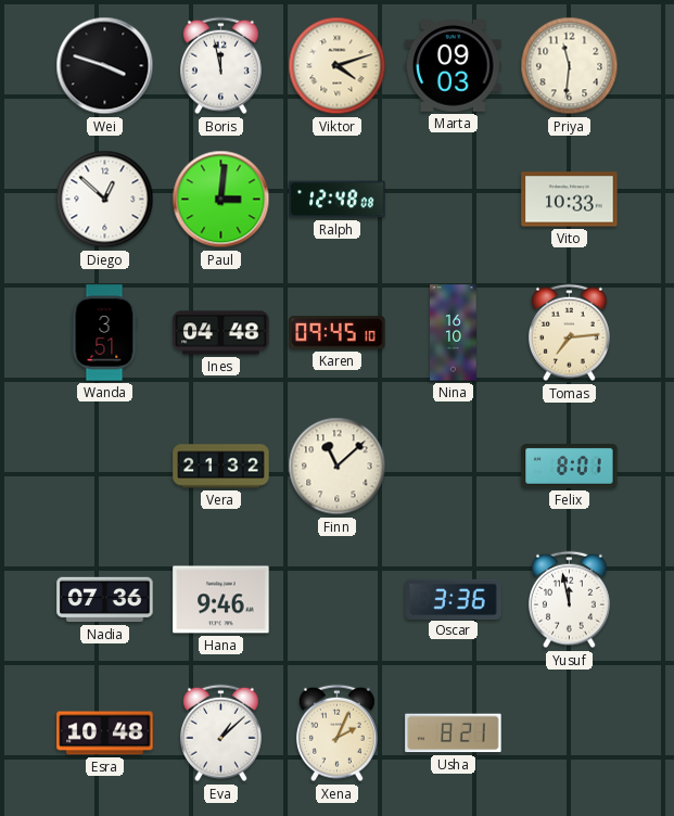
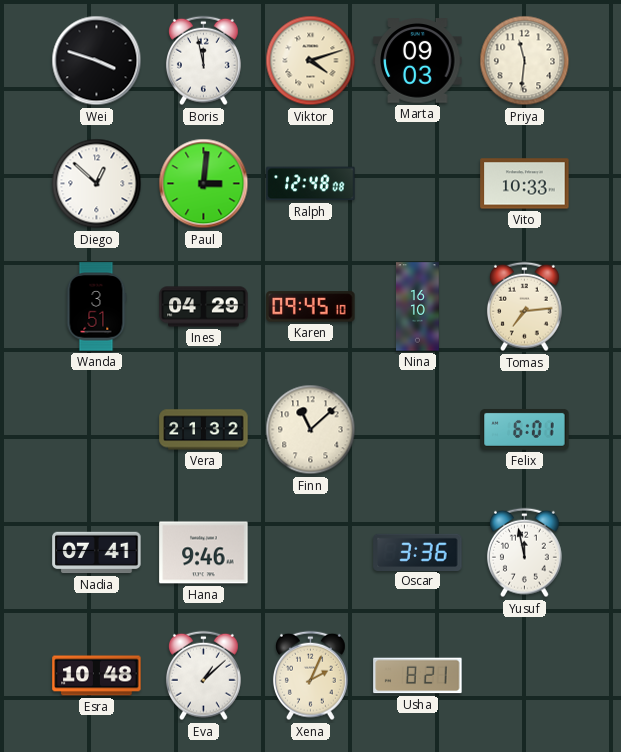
Ines: 04:48 -> 04:29 (204, 307)
Felix: 8:01 -> 6:01 (525, 429)
Nadia: 07:36 -> 07:41 (97, 553)
